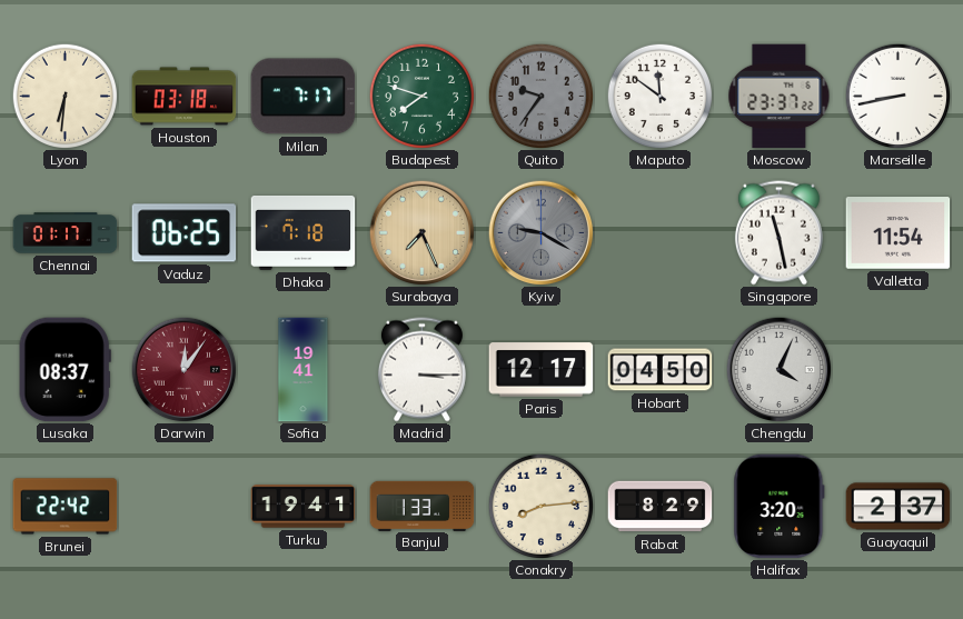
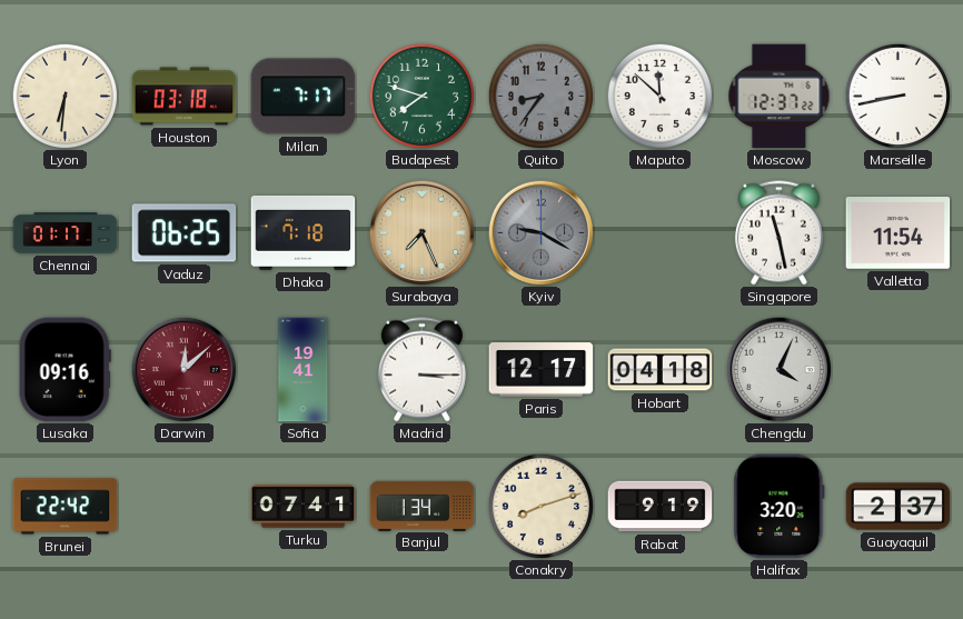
Quito: 9:36 -> 8:36 (540, 96)
Maputo: 11:51 -> 11:52 (659, 96)
Moscow: 23:37 -> 12:37 (780, 97)
Lusaka: 08:37 -> 09:16 (64, 370)
Darwin: 12:06 -> 12:08 (183, 369)
Hobart: 04:50 -> 04:18 (661, 370)
Turku: 19:41 -> 07:41 (304, 507)
Banjul: 1:33 -> 1:34 (423, 506)
Conakry: 8:14 -> 8:12 (540, 506)
Rabat: 8:29 -> 9:19 (661, 507)
